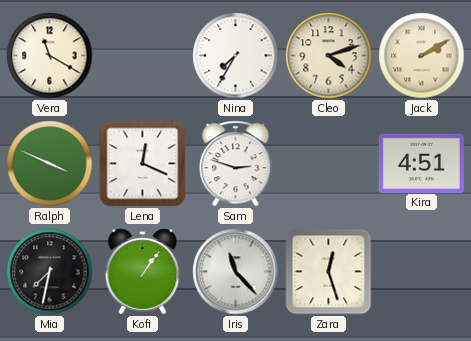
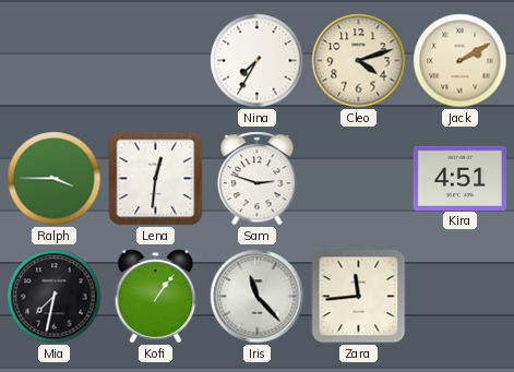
Vera: 11:20 -> none (50, 56)
Ralph: 3:49 -> 3:45 (55, 179)
Lena: 12:19 -> 12:31 (156, 179)
Zara: 12:27 -> 11:44 (359, 297)
